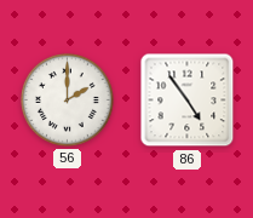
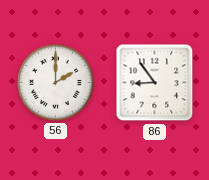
86: 4:54 -> 8:54 (155, 83)
